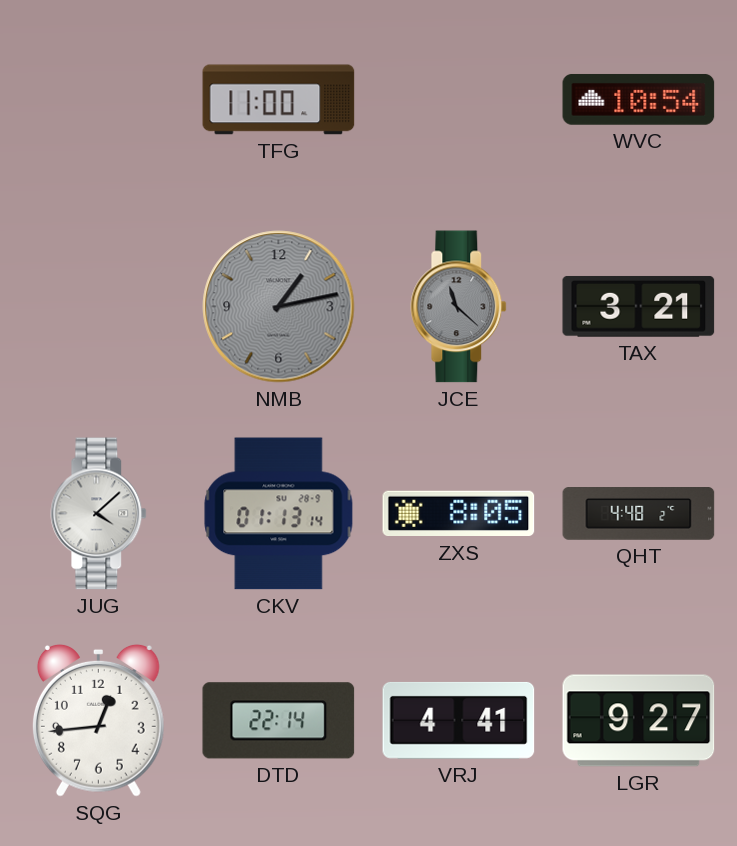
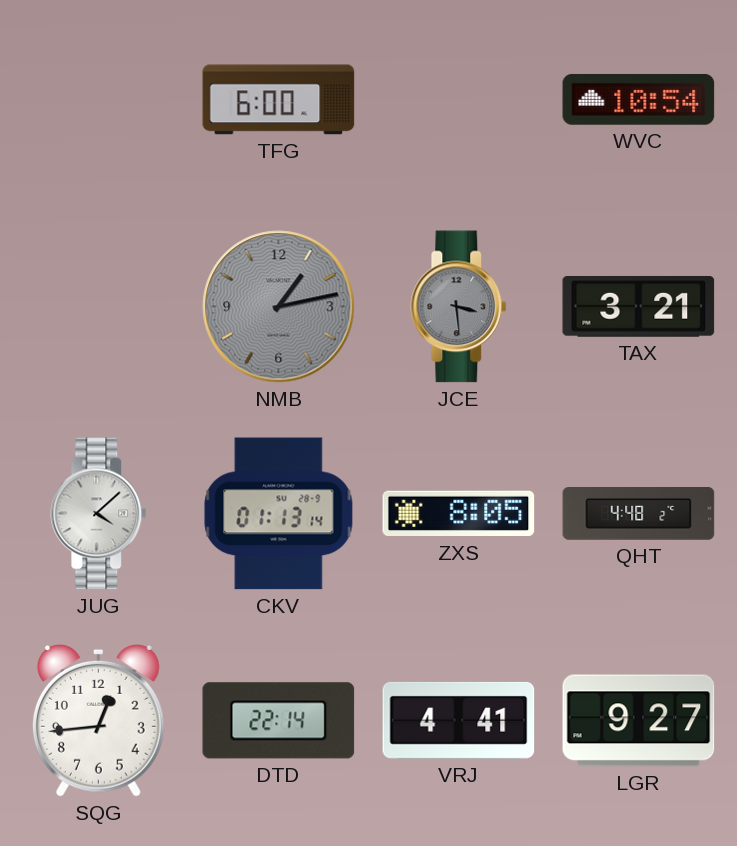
TFG: 11:00 -> 6:00 (279, 100)
JCE: 11:22 -> 3:29 (459, 307)
